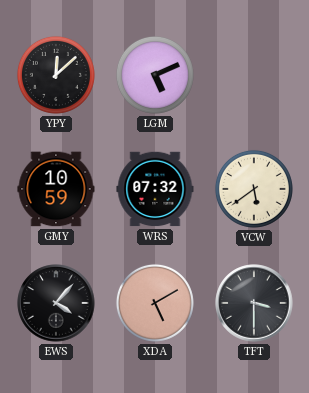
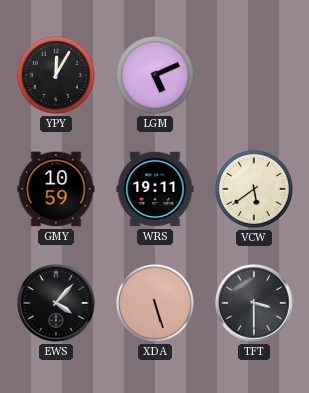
YPY: 12:08 -> 12:05 (56, 75)
WRS: 07:32 -> 19:11 (155, 189)
XDA: 5:10 -> 5:27 (155, 303)
